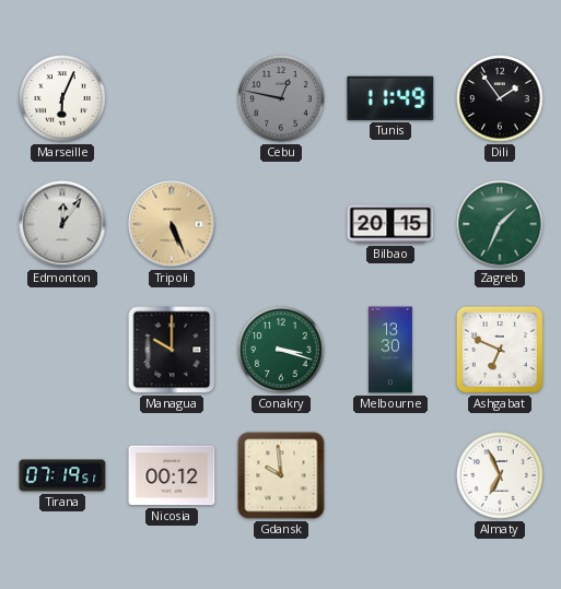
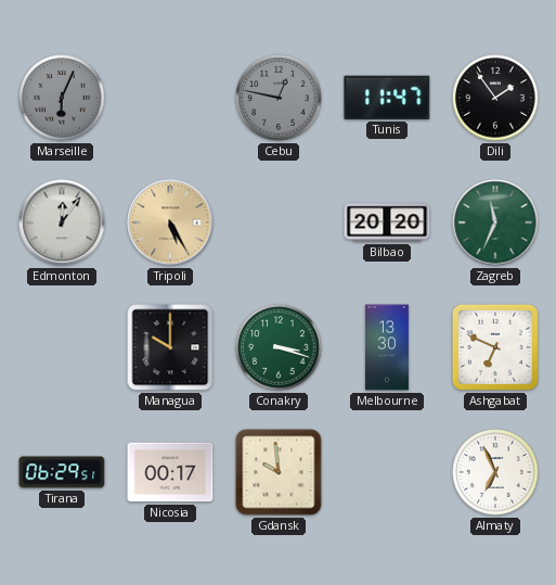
Marseille dial: white -> grey (62, 98)
Tunis: 11:49 -> 11:47 (387, 98)
Tripoli: 5:26 -> 5:25 (170, 222)
Bilbao: 20:15 -> 20:20 (387, 222)
Zagreb: 1:34 -> 11:34 (495, 222)
Tirana: 07:19 -> 06:29 (62, 472)
Nicosia: 00:12 -> 00:17 (170, 472)
